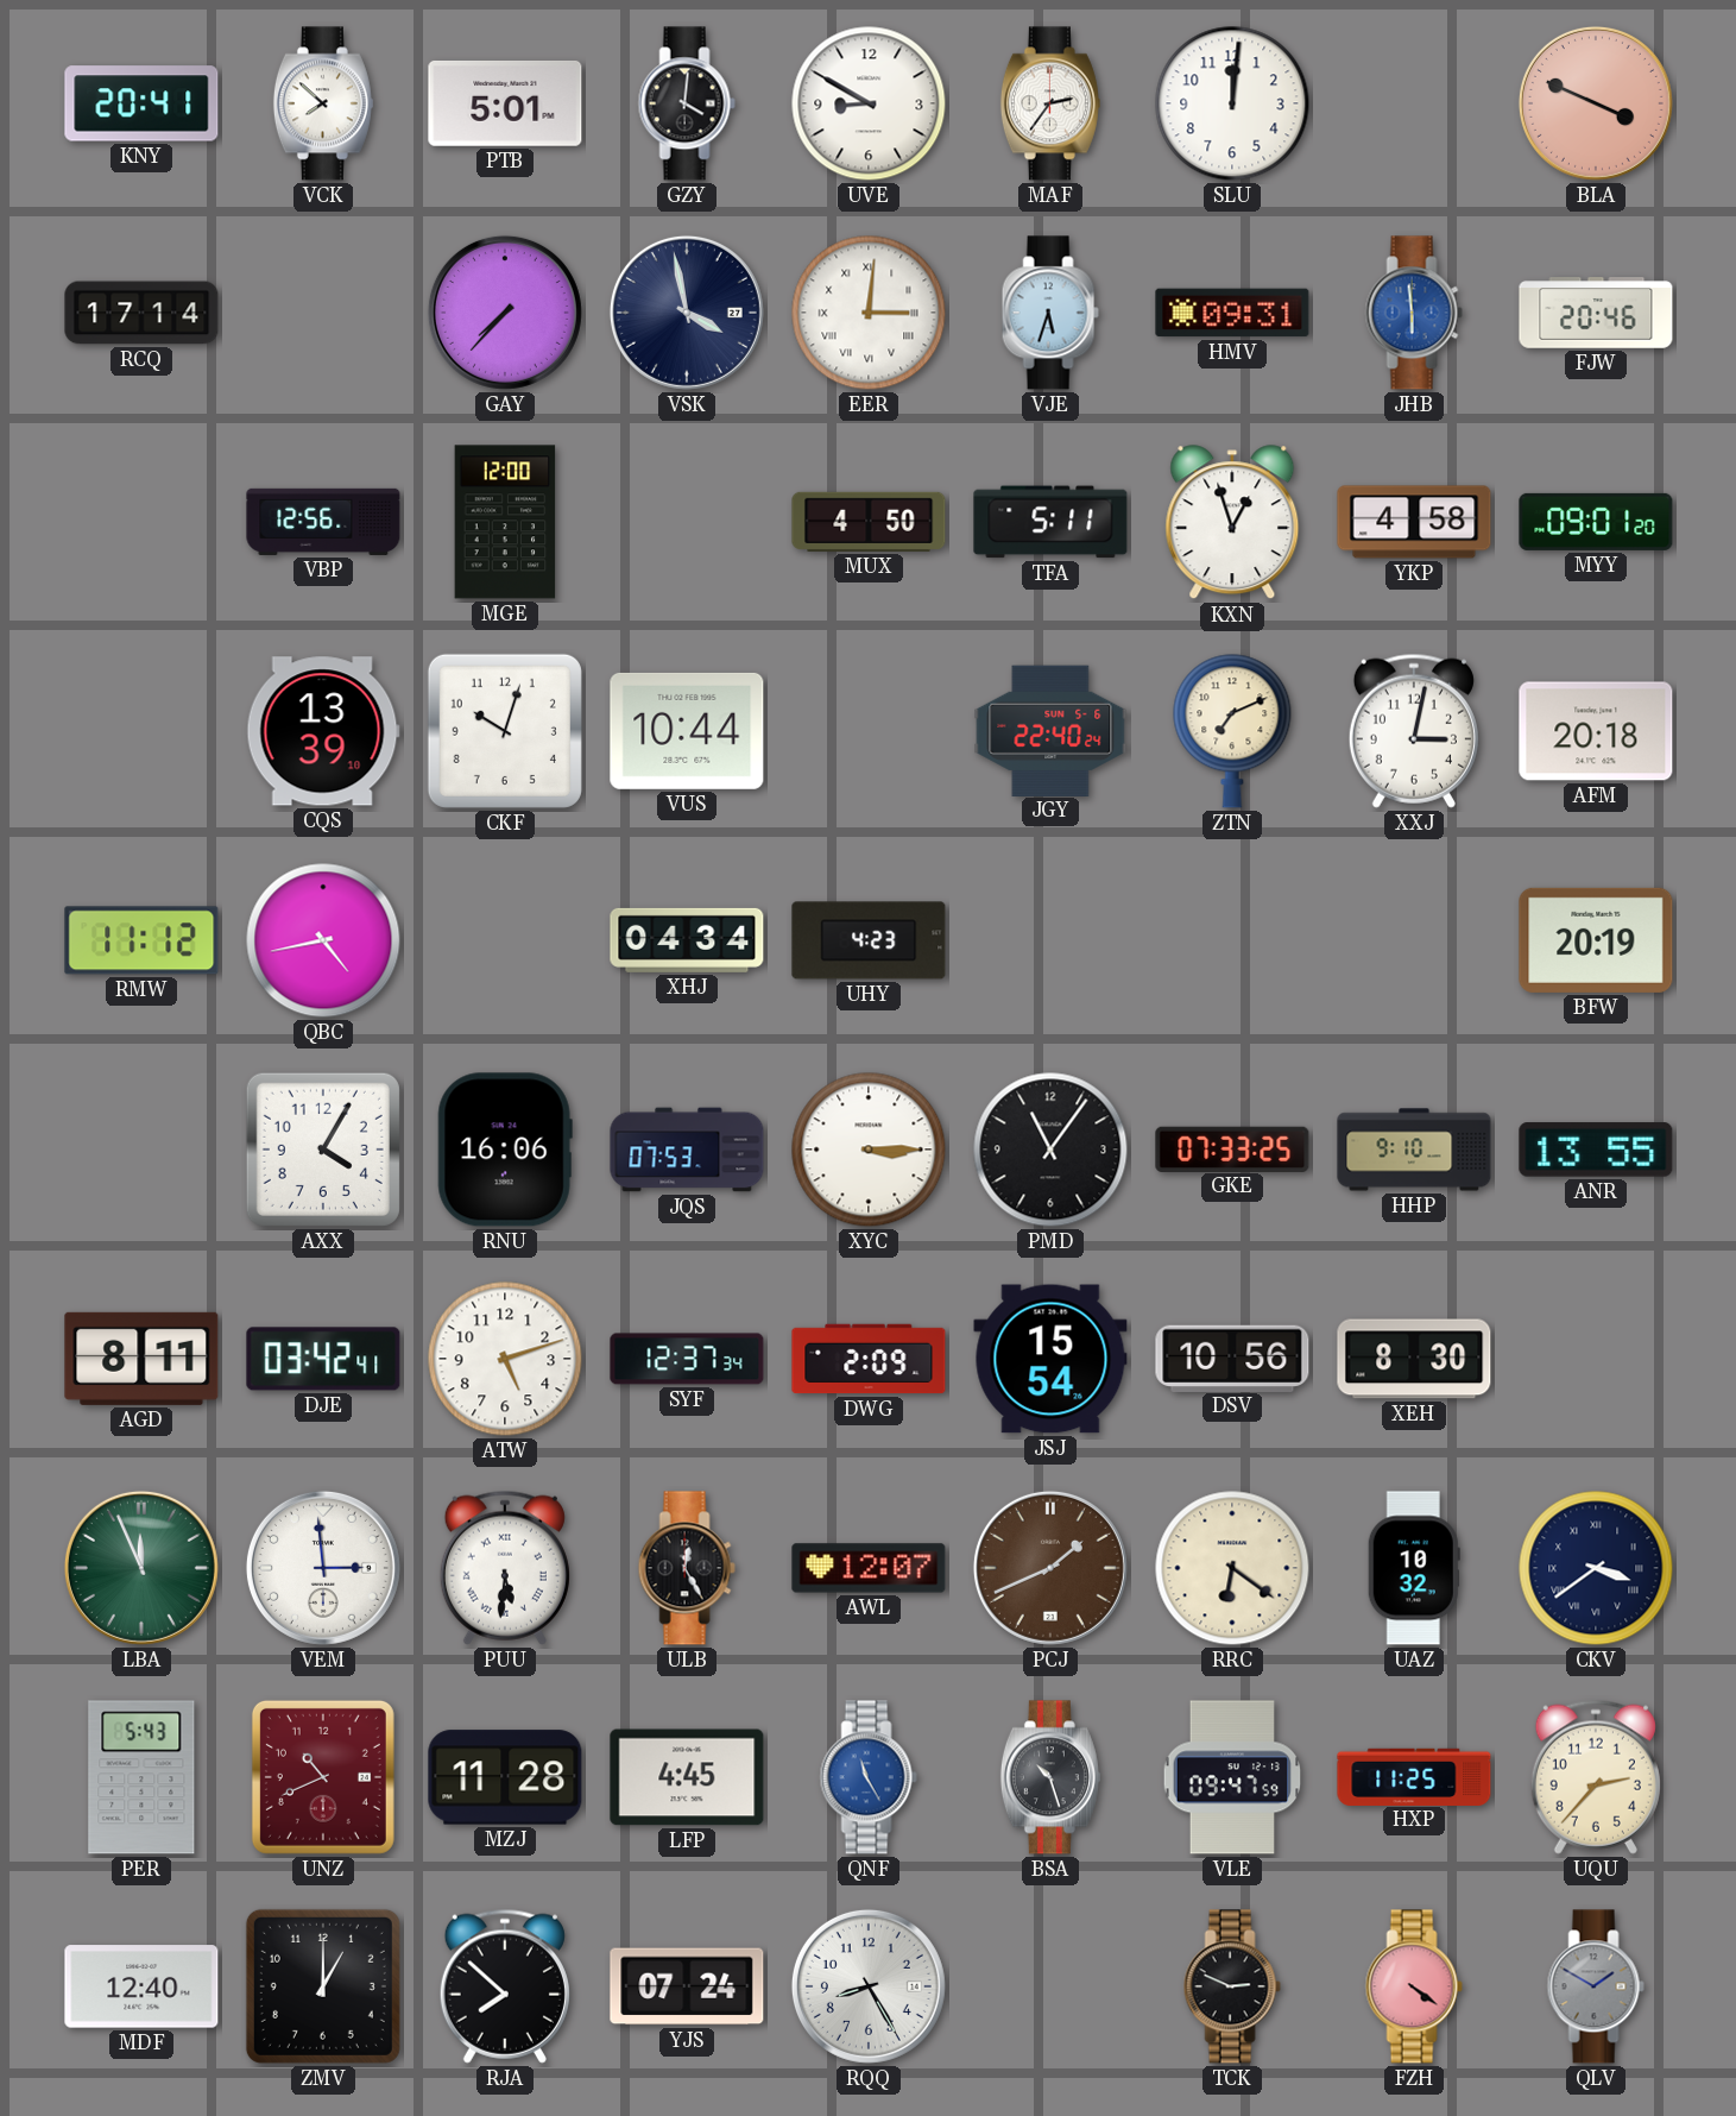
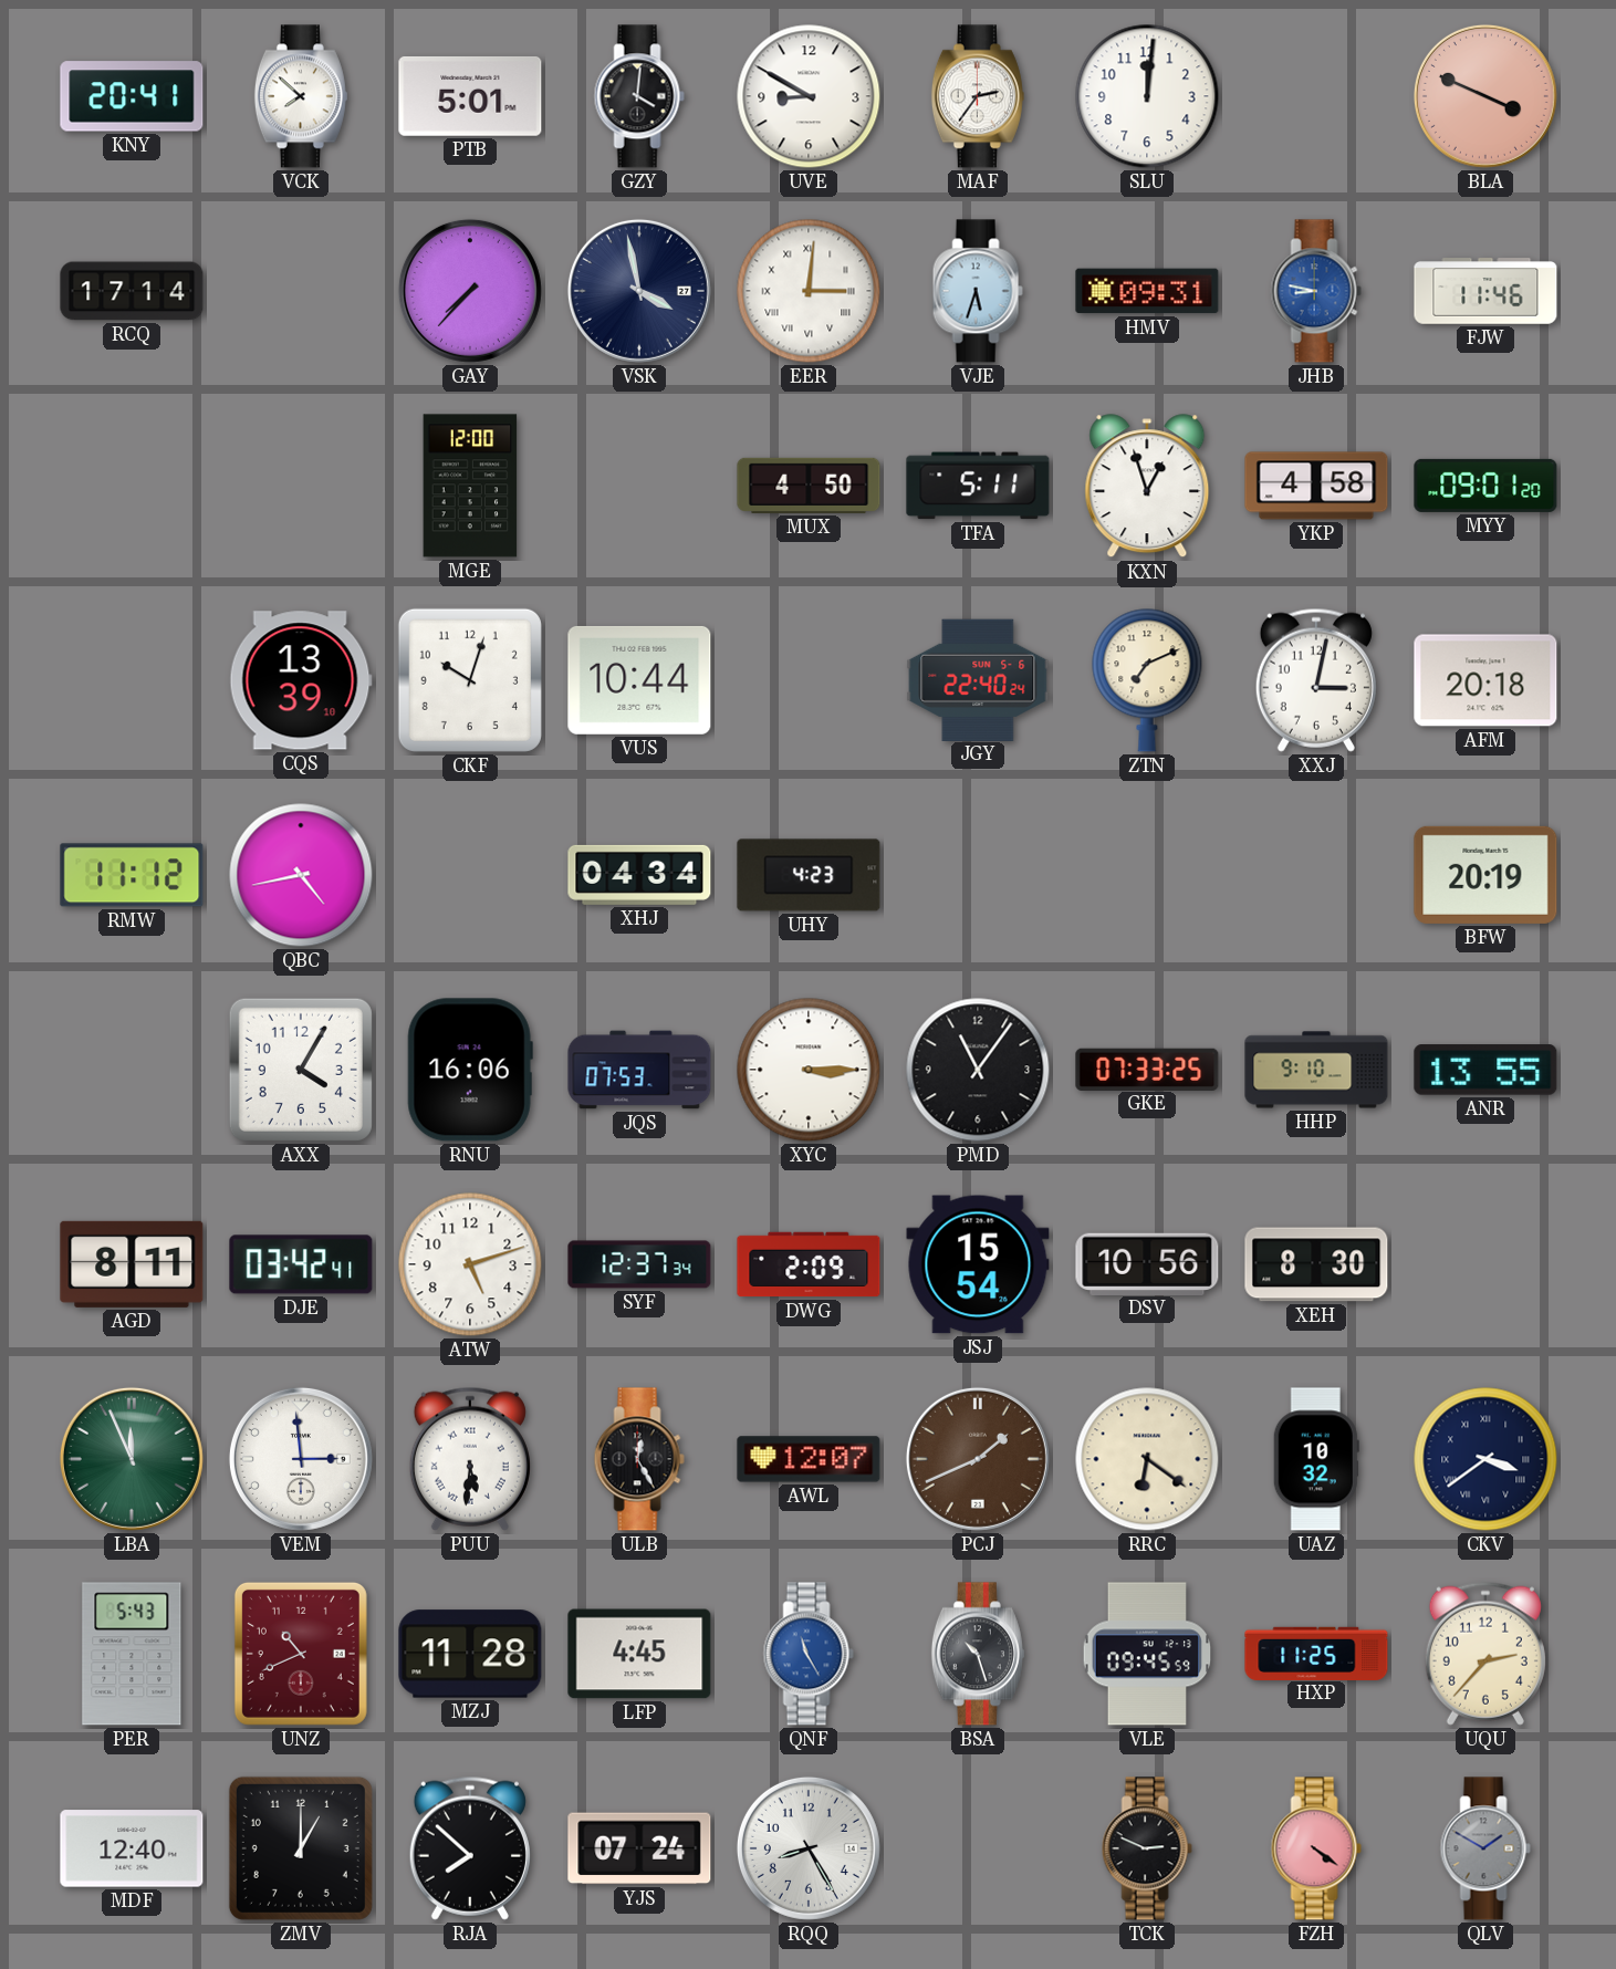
JHB: 5:59 -> 8:47 (1316, 291)
FJW: 20:46 -> 11:46 (1485, 291)
VBP: 12:56 -> none (323, 522)
VLE: 09:47 -> 09:45 (1147, 1654)
